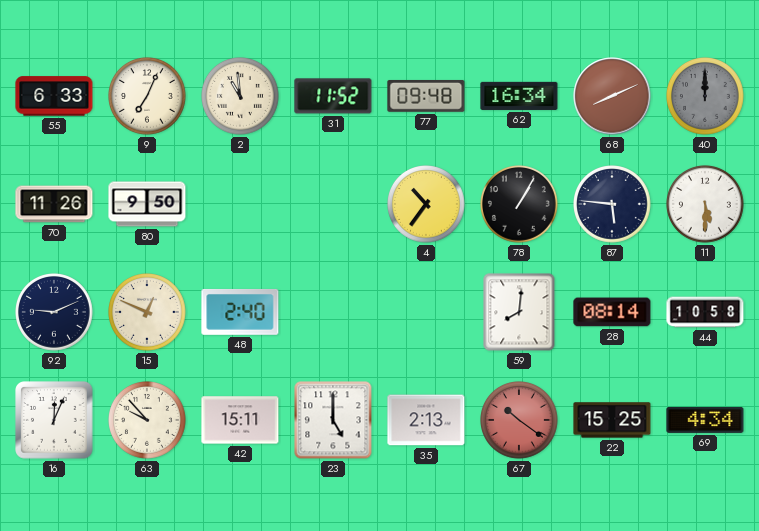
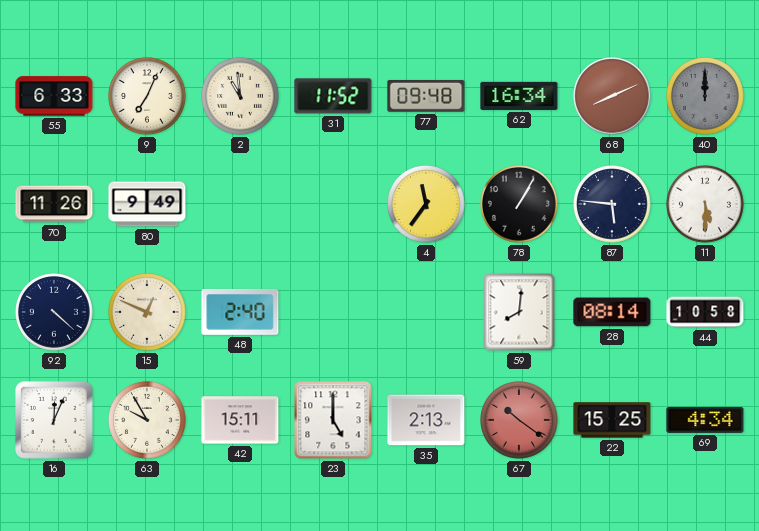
80: 9:50 -> 9:49 (147, 204)
4: 10:36 -> 11:36 (427, 205)
92: 9:11 -> 4:22 (55, 313)
63: 9:53 -> 9:55 (148, 421)
